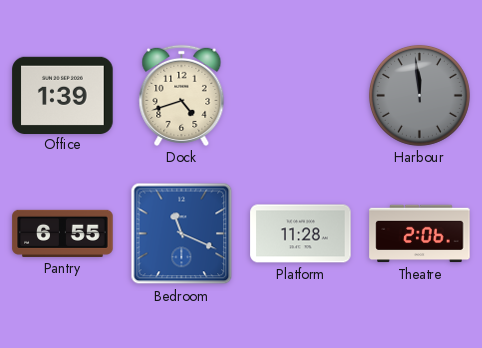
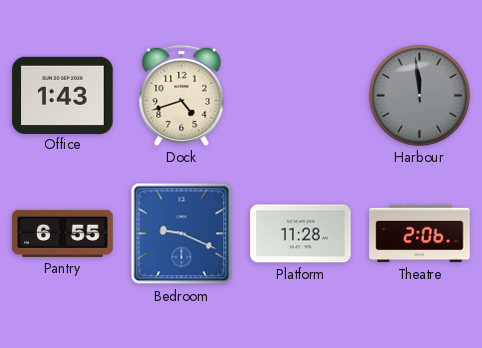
Office: 1:39 -> 1:43 (63, 95)
Bedroom: 11:19 -> 9:19 (182, 234)
